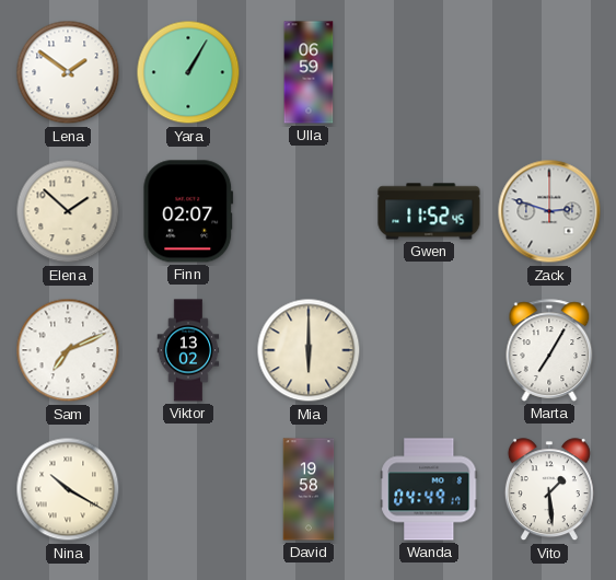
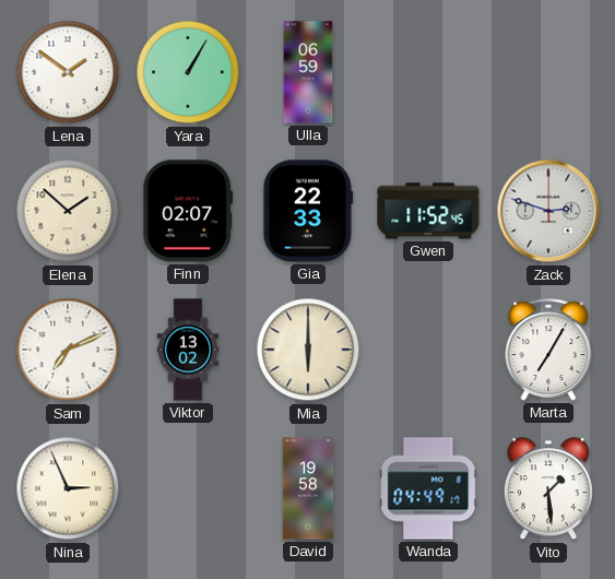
Gia: none -> 22:33 (308, 211)
Nina: 10:20 -> 2:56 (68, 488)
